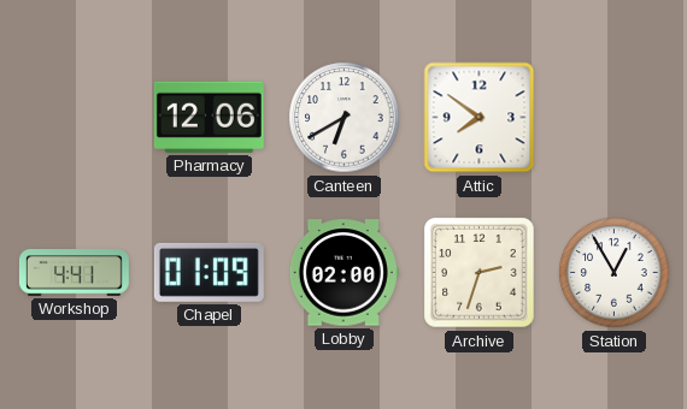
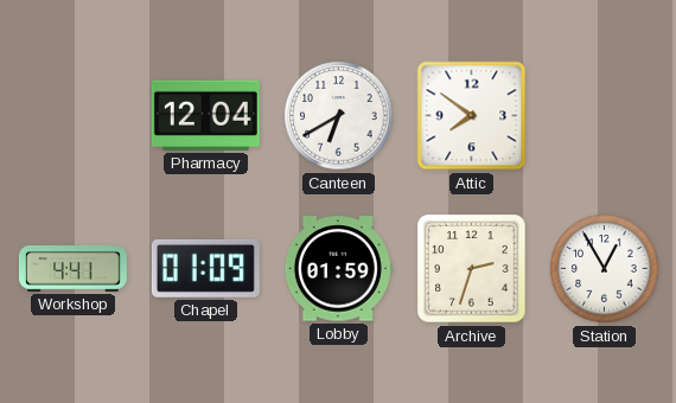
Pharmacy: 12:06 -> 12:04 (205, 115)
Lobby: 02:00 -> 01:59 (338, 269)
